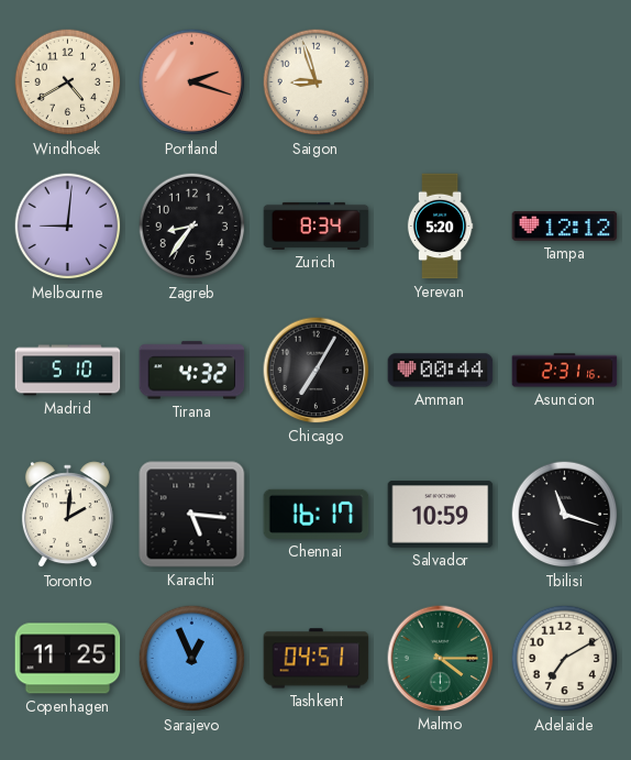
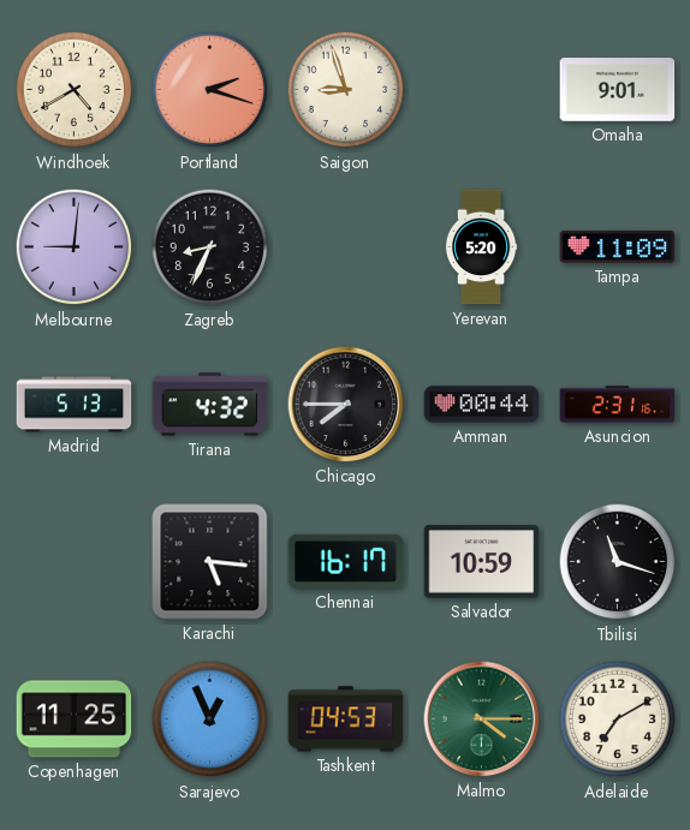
Omaha: none -> 9:01 (618, 90)
Zagreb: 8:36 -> 8:34 (210, 247)
Zurich: 8:34 -> none (317, 225)
Tampa: 12:12 -> 11:09 (618, 247)
Madrid: 5:10 -> 5:13 (75, 405)
Chicago: 7:05 -> 7:45 (346, 405)
Toronto: 2:01 -> none (67, 515)
Tashkent: 04:51 -> 04:53 (346, 719)
